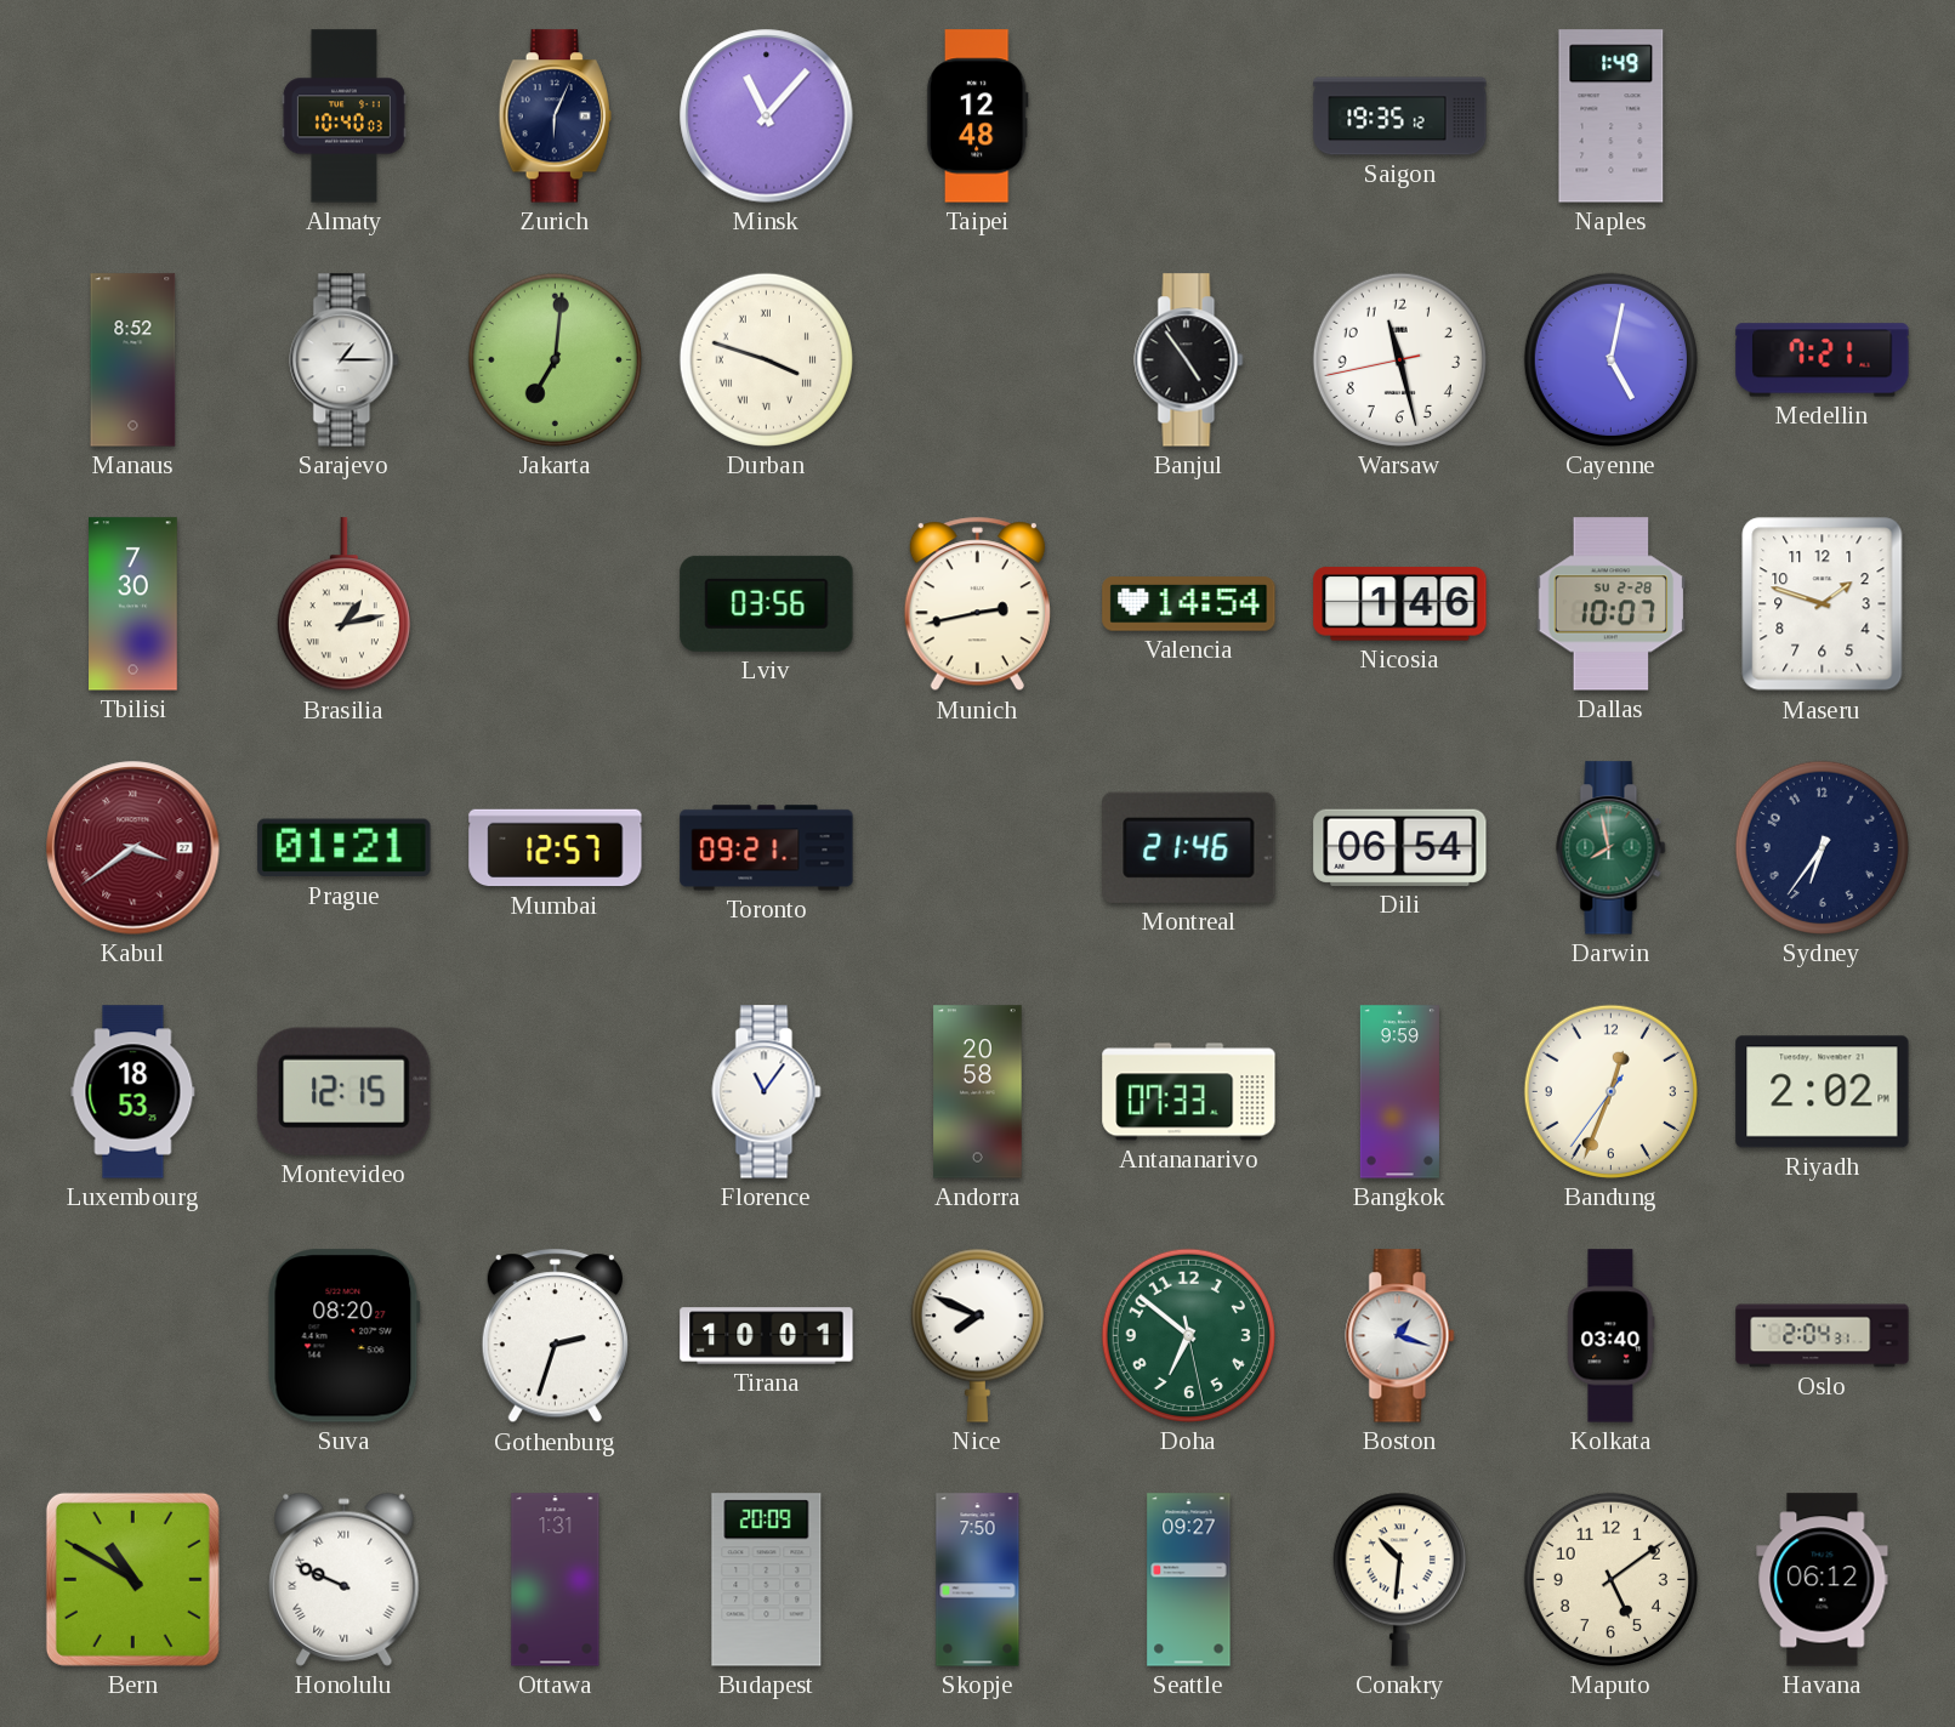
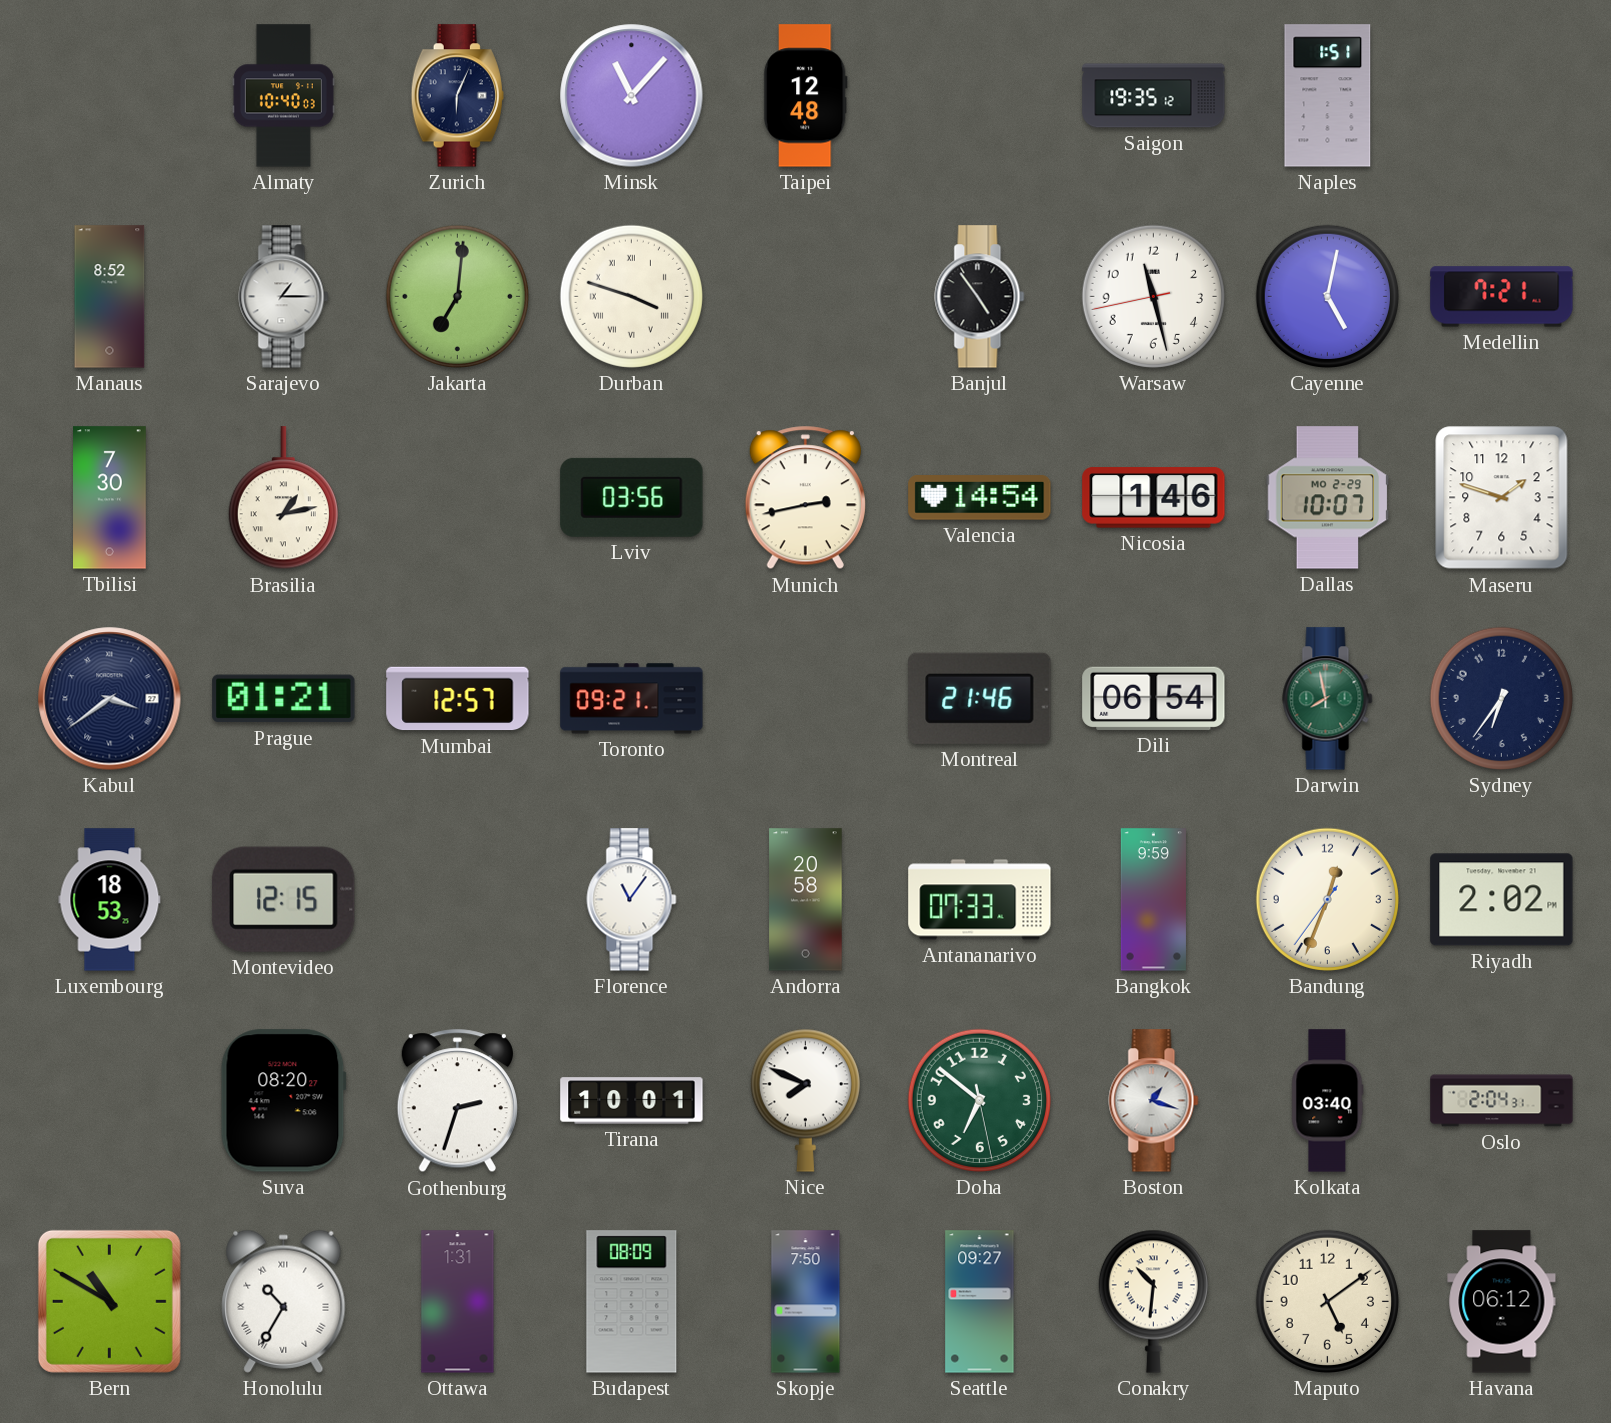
Naples: 1:49 -> 1:51 (1328, 96)
Dallas date: SU 2-28 -> MO 2-29 (1328, 498)
Kabul dial: burgundy -> navy (110, 699)
Honolulu: 9:49 -> 10:35 (284, 1301)
Budapest: 20:09 -> 08:09 (632, 1302)
